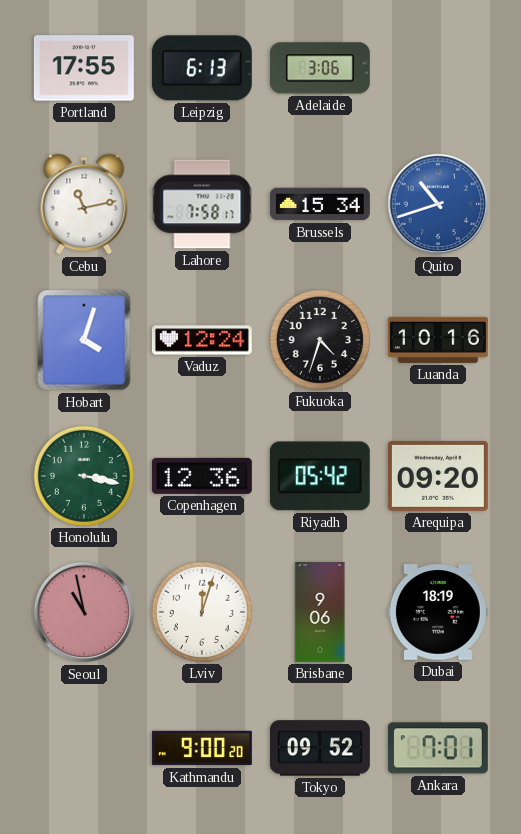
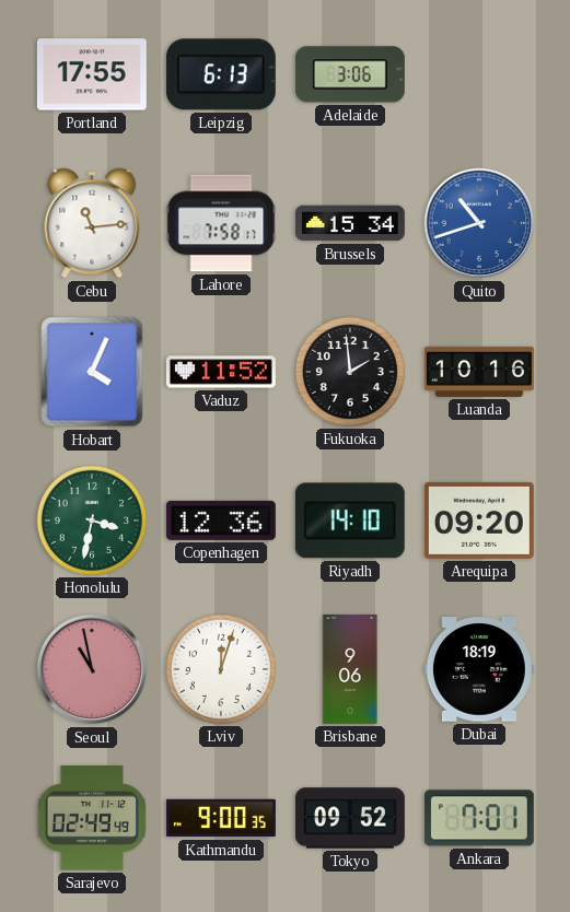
Cebu: 11:13 -> 11:14 (92, 223)
Hobart: 4:03 -> 4:04 (92, 372)
Vaduz: 12:24 -> 11:52 (221, 372)
Fukuoka: 4:33 -> 1:59 (350, 372)
Honolulu: 3:17 -> 3:32 (92, 521)
Riyadh: 05:42 -> 14:10 (350, 521)
Sarajevo: none -> 02:49 (92, 818)
Kathmandu: 9:00:20 -> 9:00:35 (221, 818)
